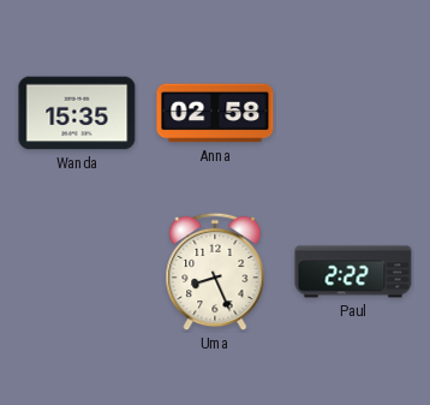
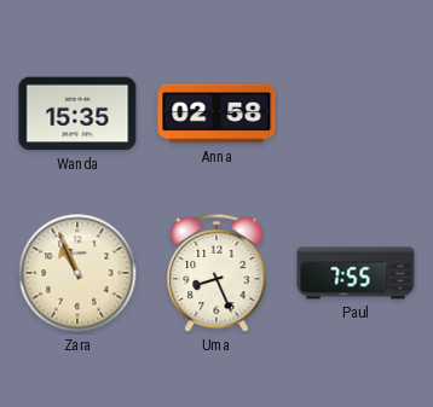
Zara: none -> 10:56 (77, 273)
Paul: 2:22 -> 7:55 (356, 273)
